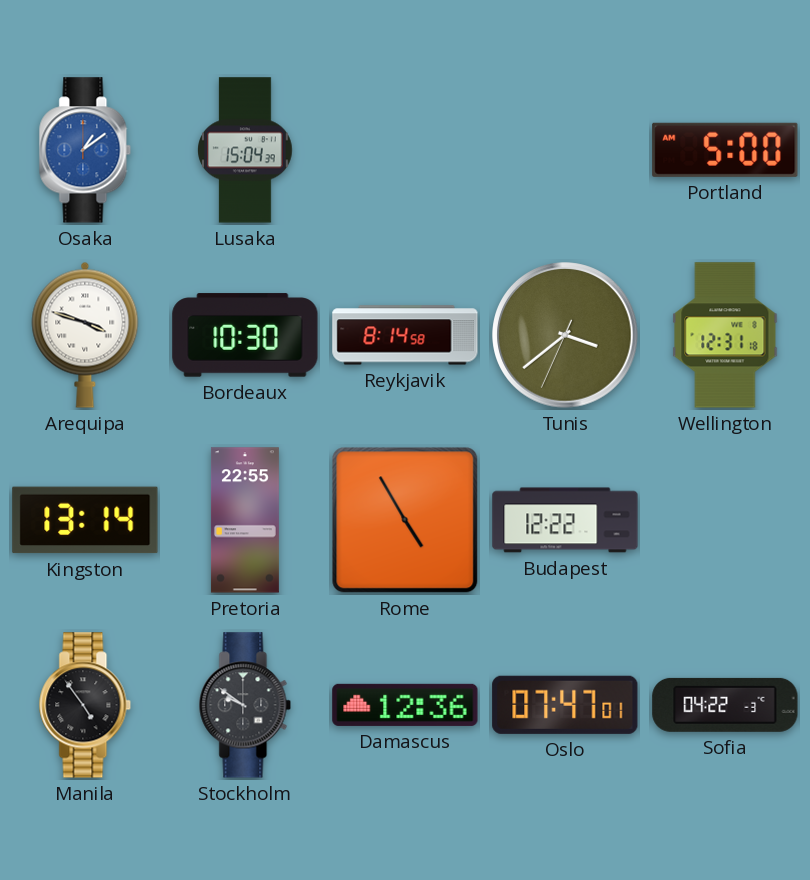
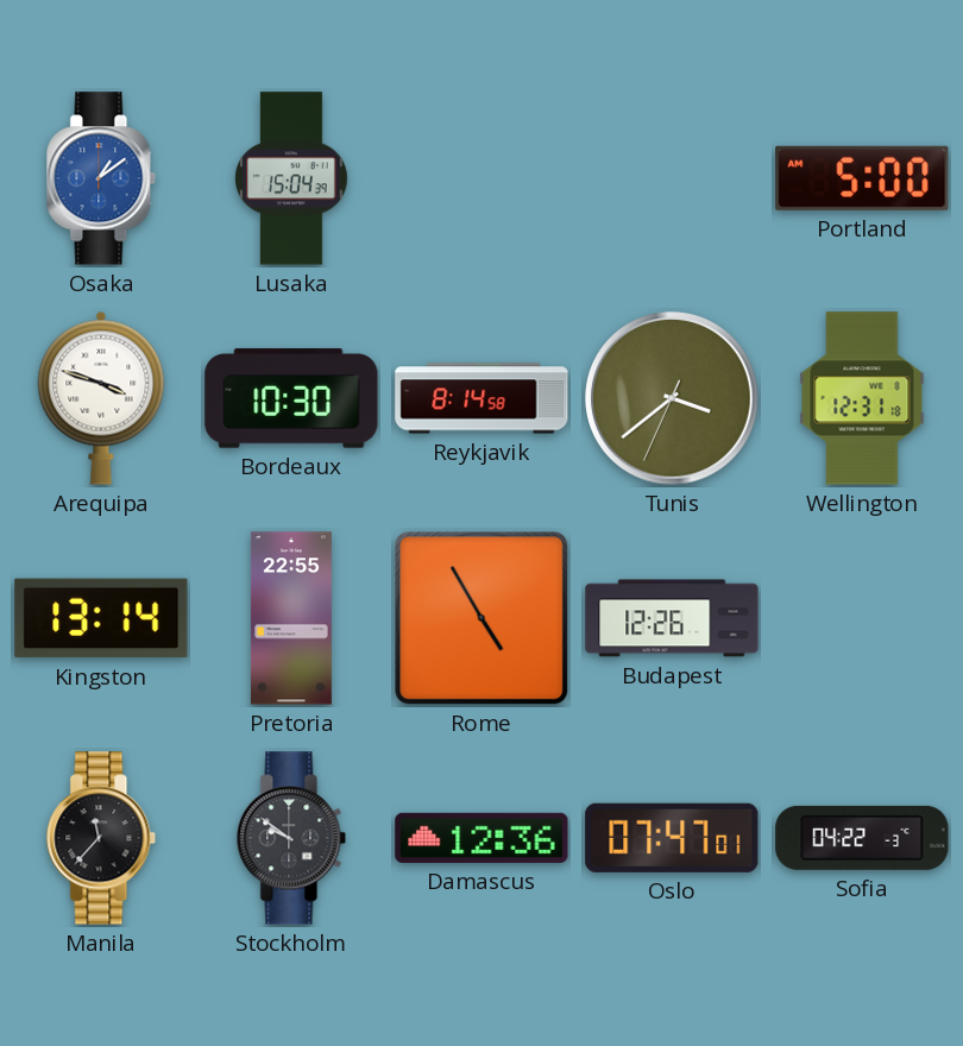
Budapest: 12:22 -> 12:26 (672, 618)
Manila: 4:54 -> 11:37 (101, 838)
